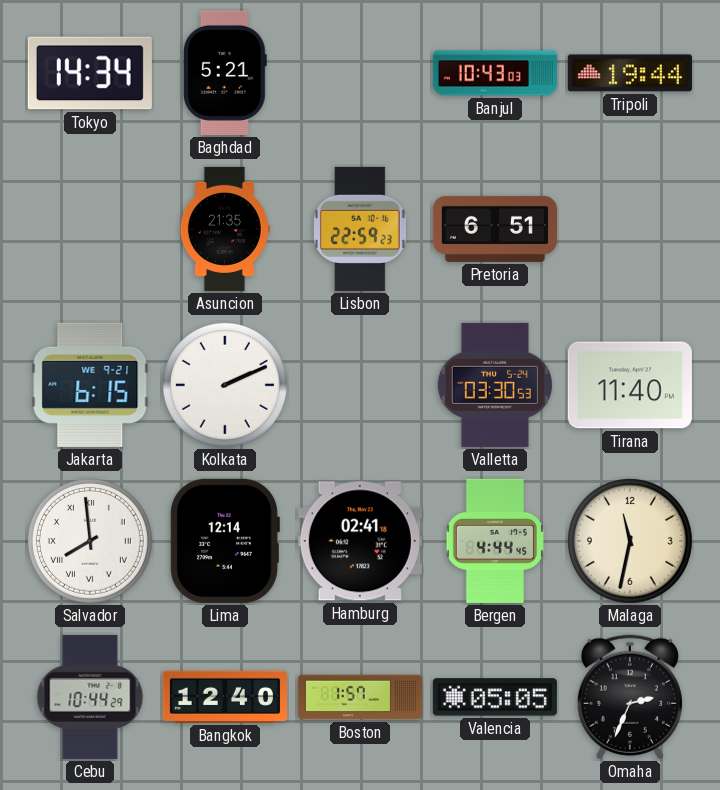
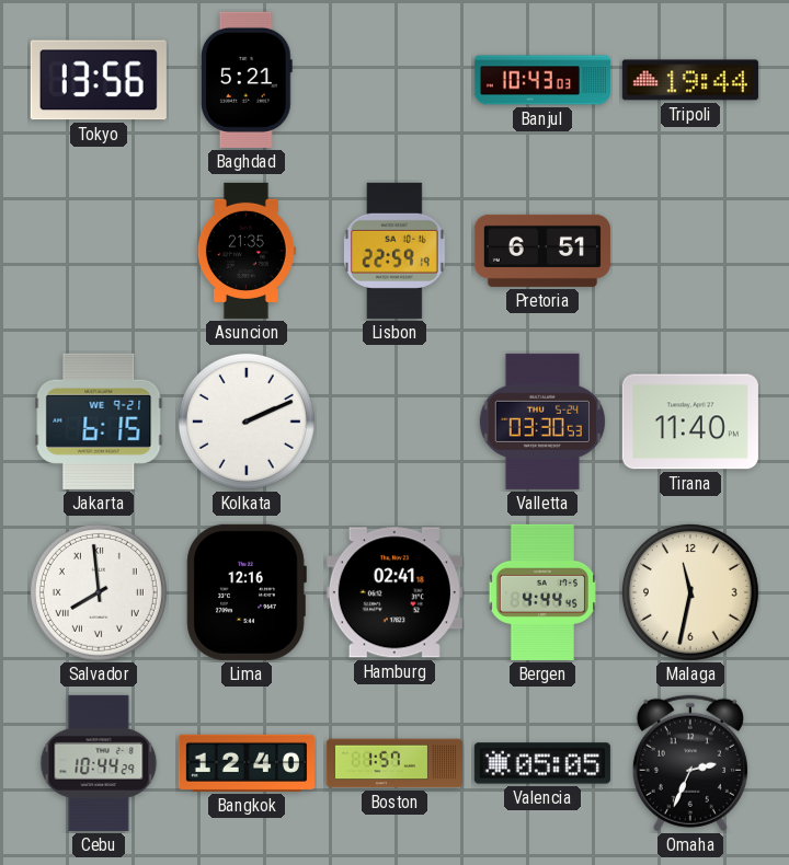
Tokyo: 14:34 -> 13:56 (99, 80)
Lisbon: 22:59:23 -> 22:59:19 (395, 251)
Lima: 12:14 -> 12:16 (247, 592)
